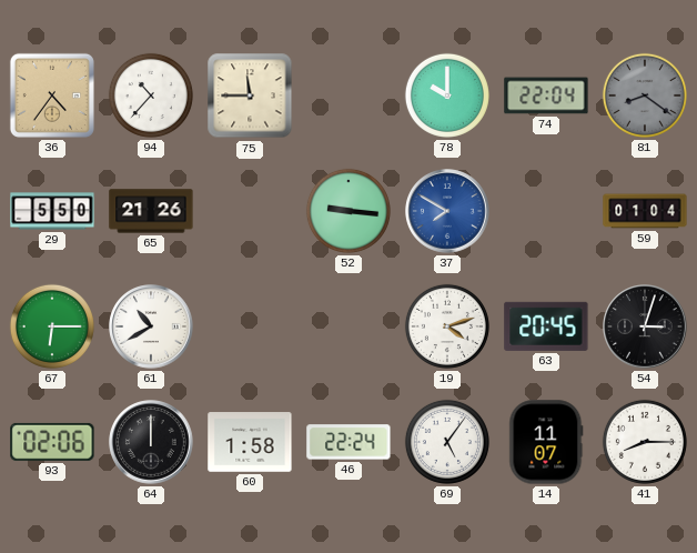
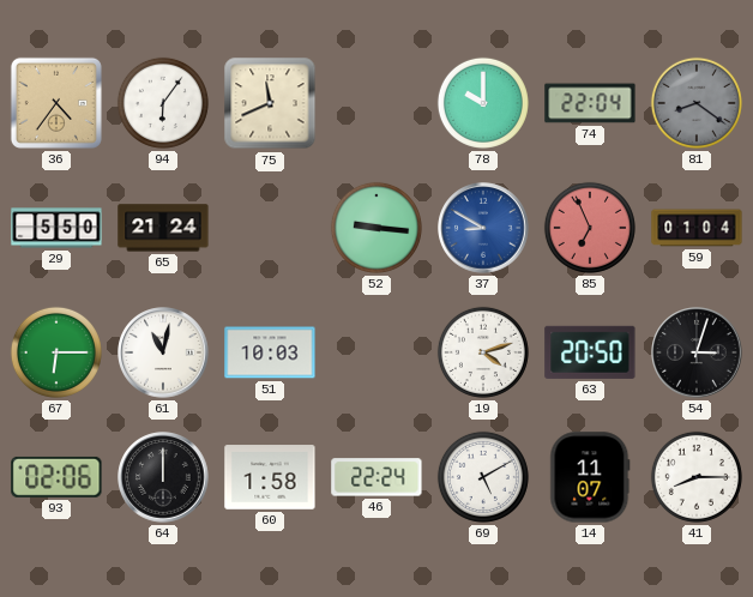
94: 10:37 -> 6:06 (163, 103)
75: 11:45 -> 11:41 (270, 103)
65: 21:26 -> 21:24 (163, 228)
37: 7:50 -> 8:50 (483, 228)
85: none -> 6:56 (590, 228)
61: 10:40 -> 11:02 (163, 352)
51: none -> 10:03 (270, 352)
63: 20:45 -> 20:50 (590, 352)
69: 5:06 -> 5:10 (483, 477)
